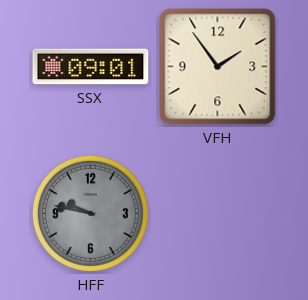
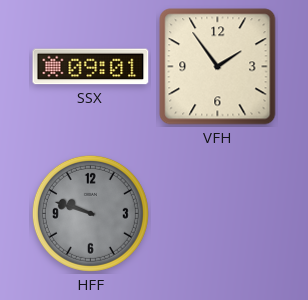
HFF: 9:47 -> 9:48 (90, 213)
